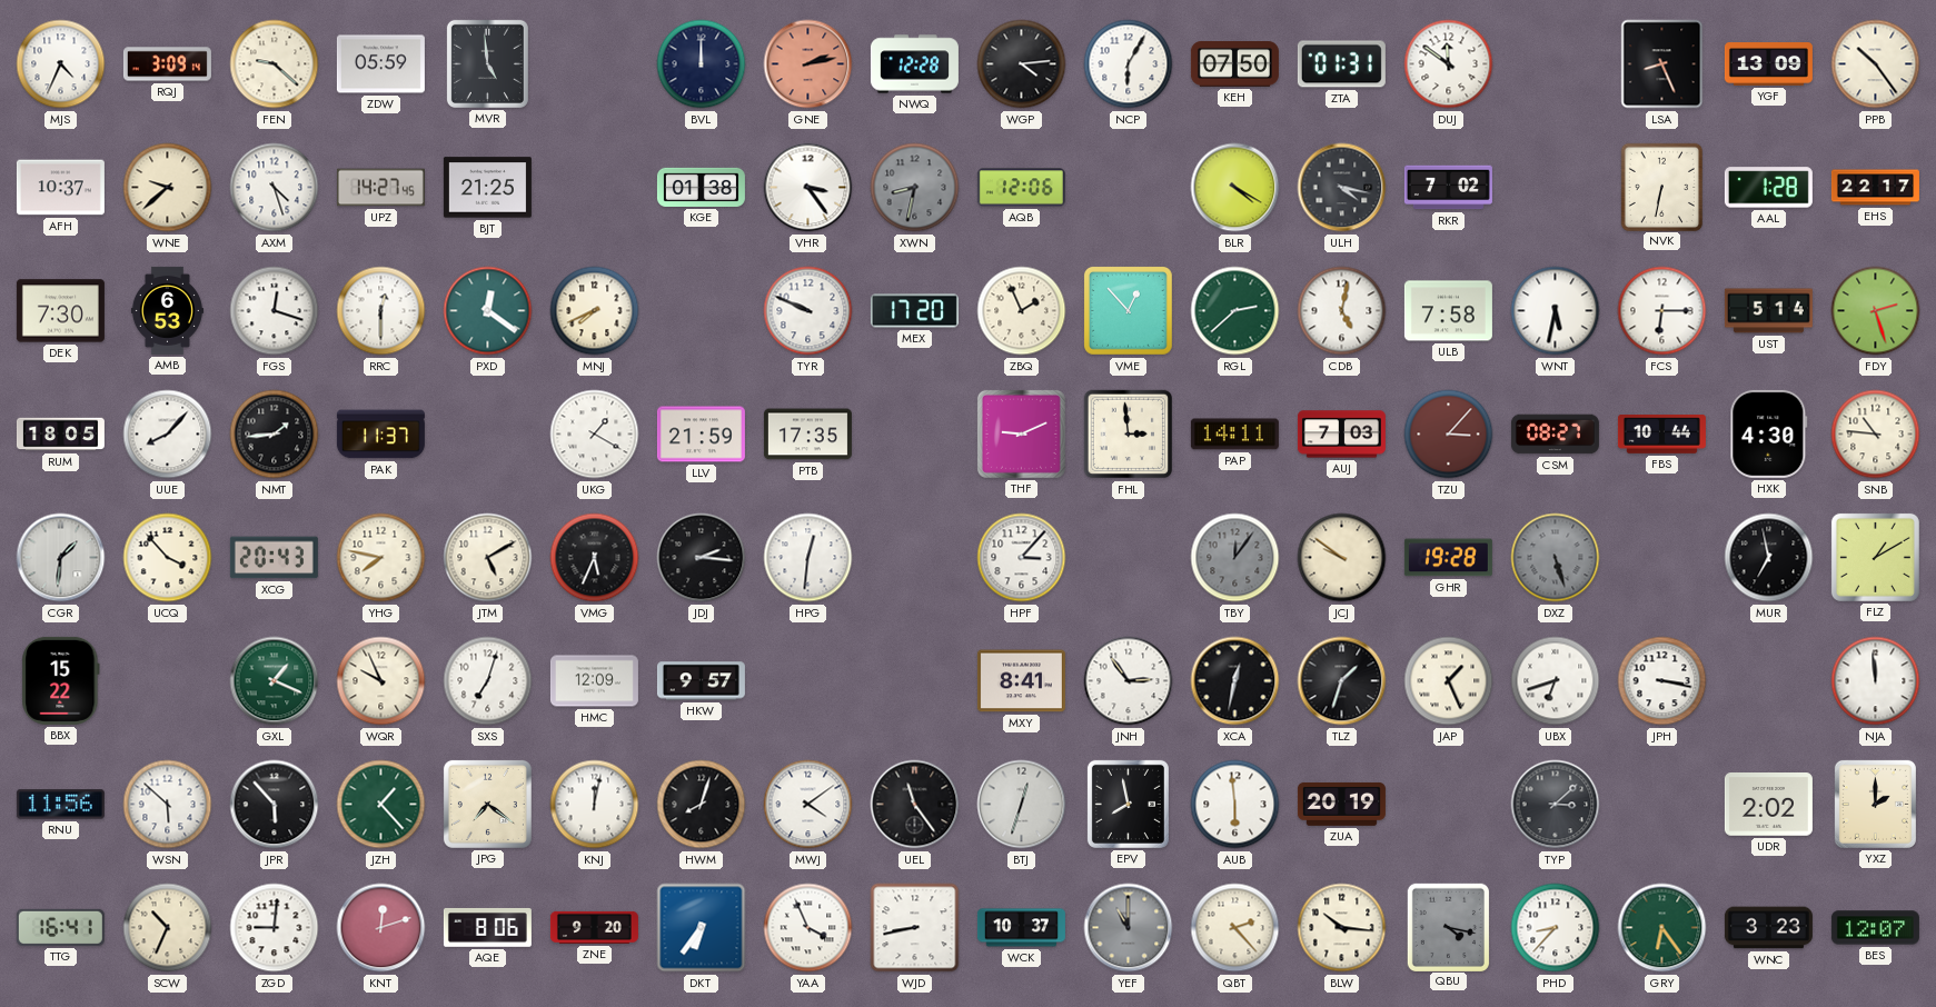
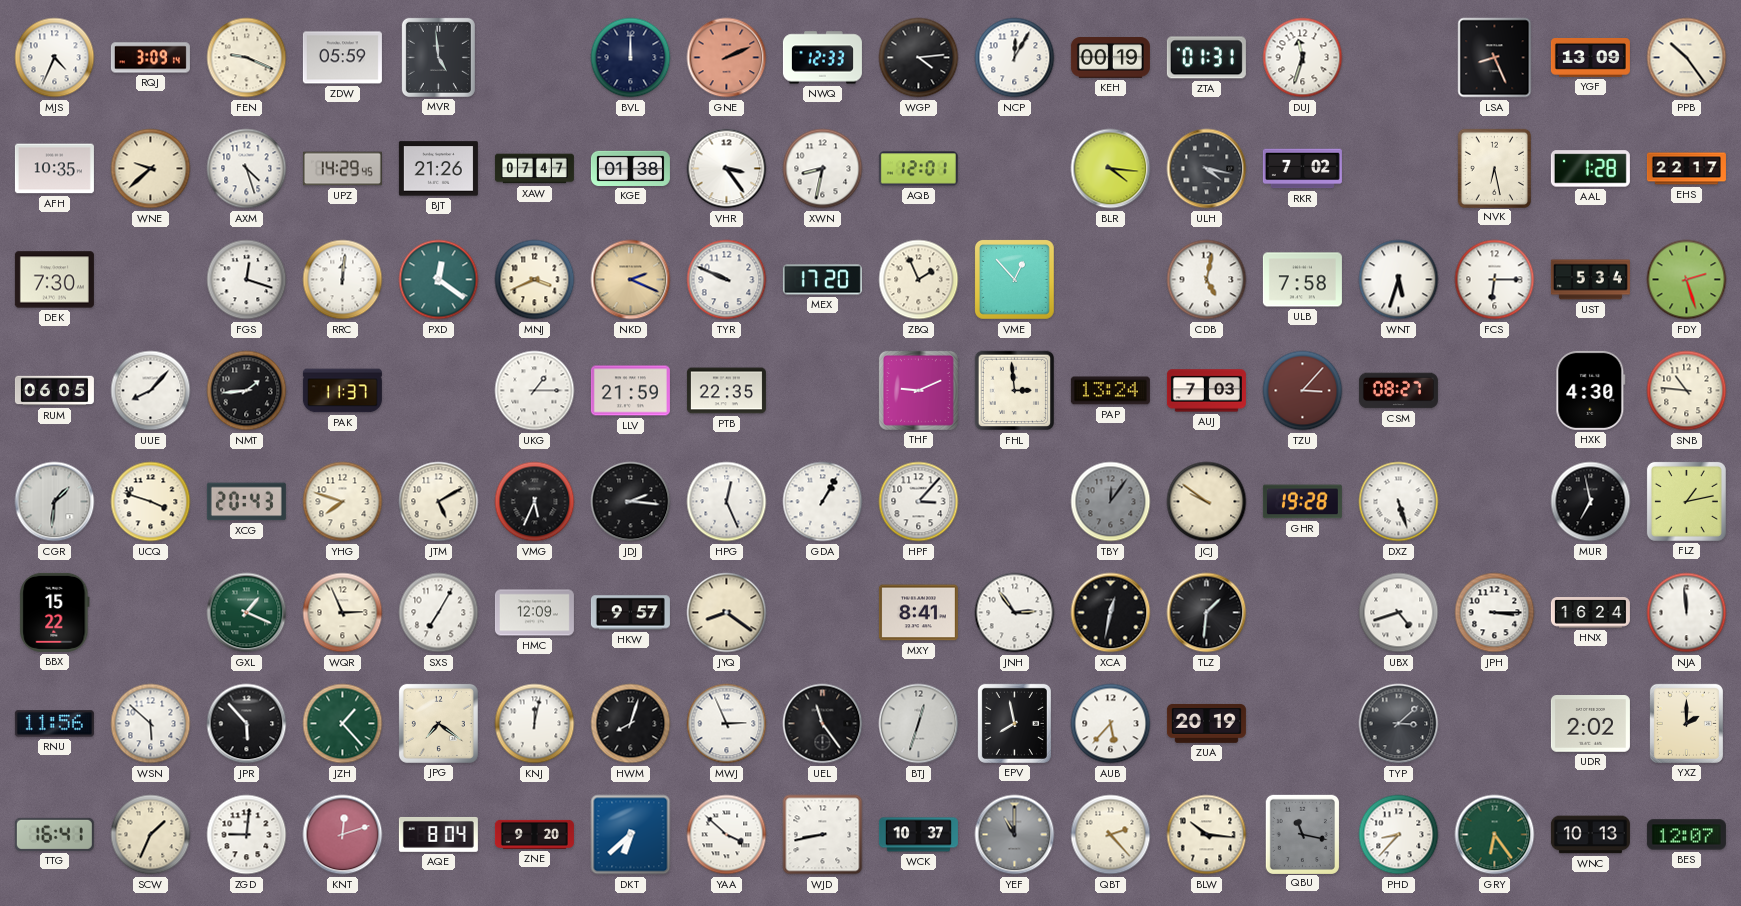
FEN: 9:22 -> 9:19 (247, 58)
GNE: 2:13 -> 2:11 (727, 58)
NWQ: 12:28 -> 12:33 (822, 58)
NCP: 6:05 -> 12:05 (1015, 58)
KEH: 07:50 -> 00:19 (1110, 58)
DUJ: 11:51 -> 11:33 (1303, 58)
AFH: 10:37 -> 10:35 (54, 169)
UPZ: 14:27 -> 14:29 (342, 169)
BJT: 21:25 -> 21:26 (438, 169)
XAW: none -> 07:47 (534, 169)
XWN dial: grey -> white (823, 169)
AQB: 12:06 -> 12:01 (918, 169)
BLR: 4:20 -> 4:16 (1111, 169)
NVK: 6:32 -> 6:28 (1494, 168)
AMB: 6:53 -> none (167, 310)
RRC: 12:30 -> 12:01 (343, 280)
MNJ: 7:41 -> 3:41 (535, 280)
NKD: none -> 2:19 (631, 280)
RGL: 2:38 -> none (1235, 311)
WNT: 5:32 -> 5:33 (1399, 280)
UST: 5:14 -> 5:34 (1590, 280)
RUM: 18:05 -> 06:05 (54, 391)
UKG: 1:20 -> 1:15 (535, 391)
PTB: 17:35 -> 22:35 (726, 391)
PAP: 14:11 -> 13:24 (1110, 391)
FBS: 10:44 -> none (1661, 435)
UCQ: 3:53 -> 3:48 (151, 502)
YHG: 7:47 -> 7:48 (343, 502)
HPG: 12:31 -> 12:26 (727, 502)
GDA: none -> 1:05 (823, 502)
DXZ dial: grey -> white (1399, 502)
FLZ: 1:10 -> 1:13 (1686, 501)
WQR: 9:56 -> 2:56 (343, 613)
SXS: 7:03 -> 7:05 (439, 613)
JYQ: none -> 8:21 (727, 613)
TLZ: 1:33 -> 1:31 (1207, 613)
JAP: 1:26 -> none (1449, 681)
UBX: 6:42 -> 4:42 (1399, 613)
JPH: 3:17 -> 3:15 (1495, 613)
HNX: none -> 16:24 (1590, 613)
MWJ: 4:09 -> 2:56 (727, 724)
AUB: 5:59 -> 5:37 (1111, 724)
SCW: 10:34 -> 1:34 (151, 835)
AQE: 8:06 -> 8:04 (438, 834)
DKT: 6:36 -> 6:38 (631, 835)
YAA: 3:56 -> 3:52 (727, 835)
QBU: 4:17 -> 11:17 (1302, 834)
WNC: 3:23 -> 10:13 (1590, 835)
